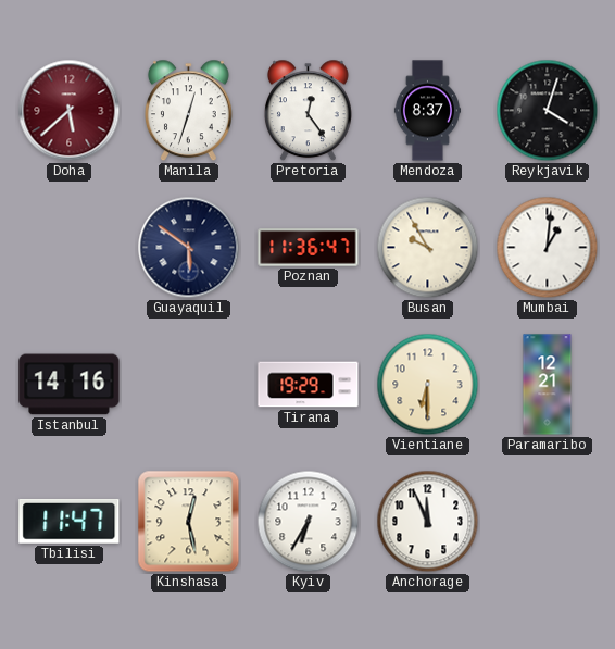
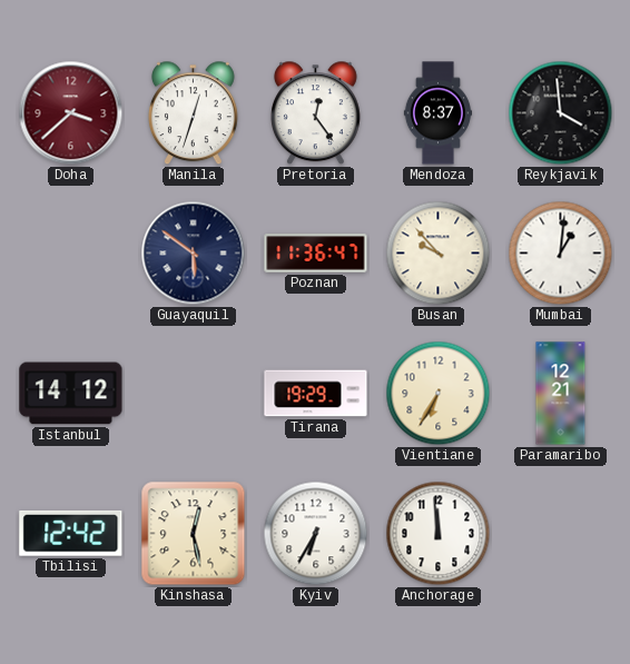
Doha: 5:38 -> 3:38 (71, 113)
Reykjavik: 4:03 -> 3:59 (561, 113)
Busan: 9:55 -> 9:53 (439, 254)
Istanbul: 14:16 -> 14:12 (71, 394)
Vientiane: 6:30 -> 6:35 (439, 394)
Tbilisi: 11:47 -> 12:42 (71, 533)
Anchorage: 11:56 -> 11:59 (439, 534)
